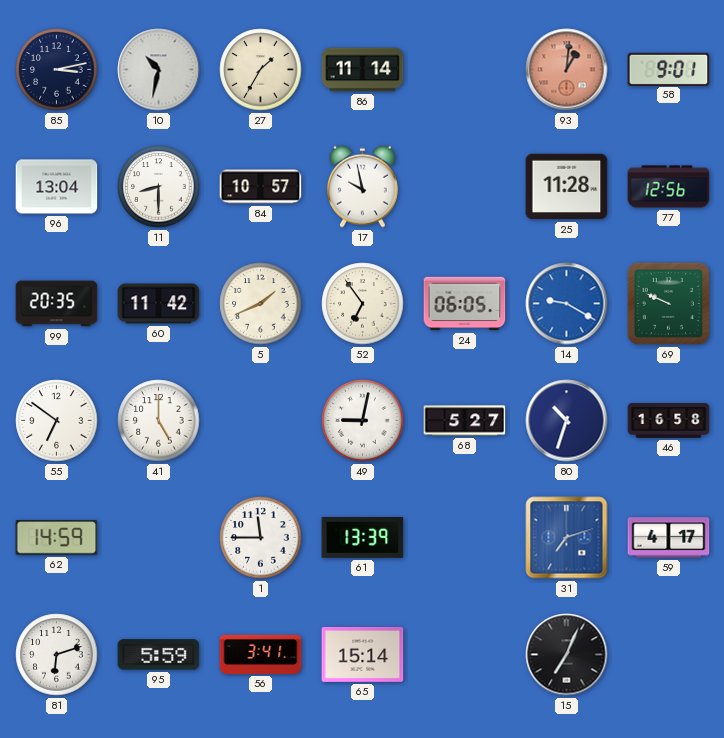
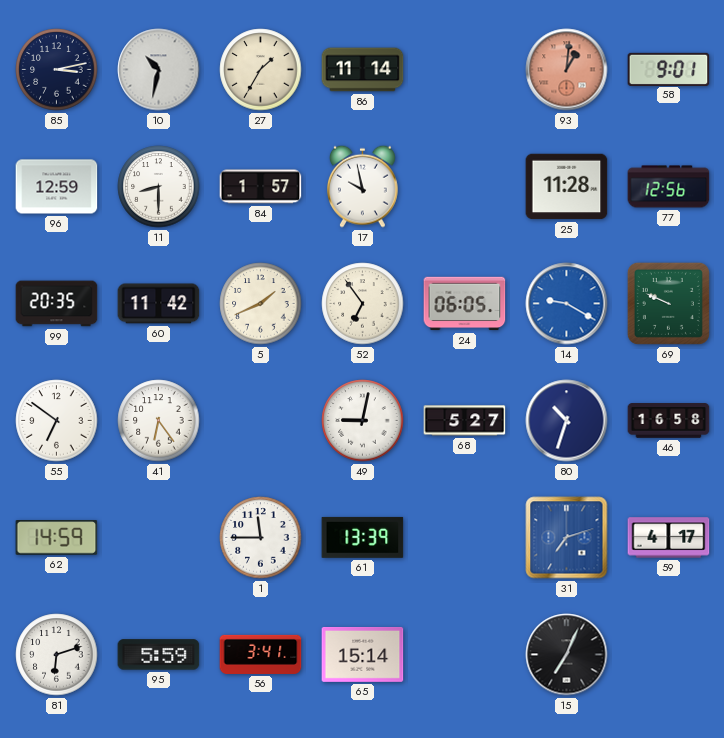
96: 13:04 -> 12:59 (57, 187)
84: 10:57 -> 1:57 (261, 187)
41: 5:00 -> 6:24 (159, 421)
